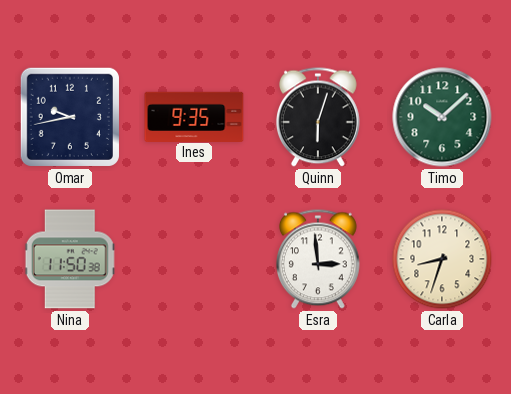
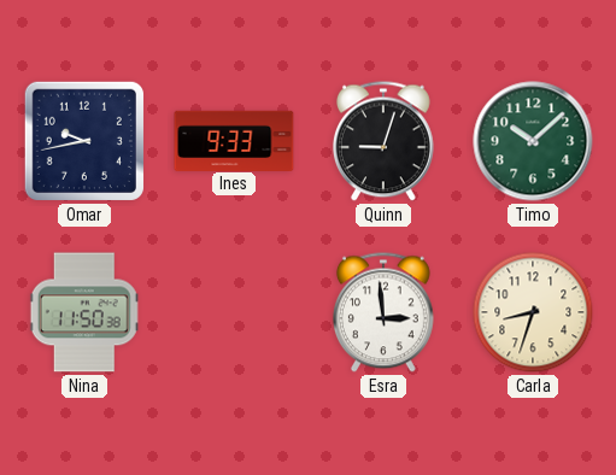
Ines: 9:35 -> 9:33 (234, 140)
Quinn: 6:03 -> 9:03 (383, 141)
